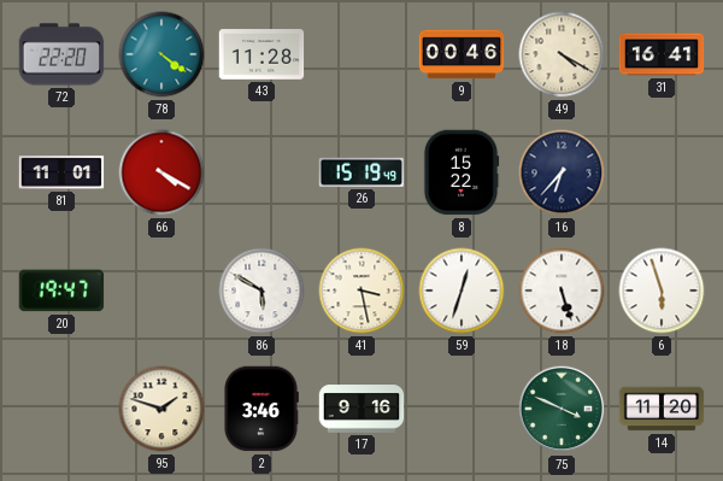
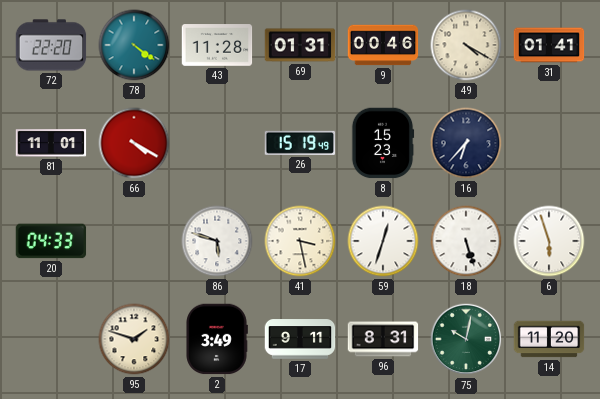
69: none -> 01:31 (300, 45)
31: 16:41 -> 01:41 (549, 45)
8: 15:22 -> 15:23 (383, 143)
20: 19:47 -> 04:33 (51, 241)
86: 5:50 -> 5:48 (217, 241)
2: 3:46 -> 3:49 (217, 339)
17: 9:16 -> 9:11 (300, 339)
96: none -> 8:31 (383, 339)
75: 3:49 -> 10:02 (466, 339)
